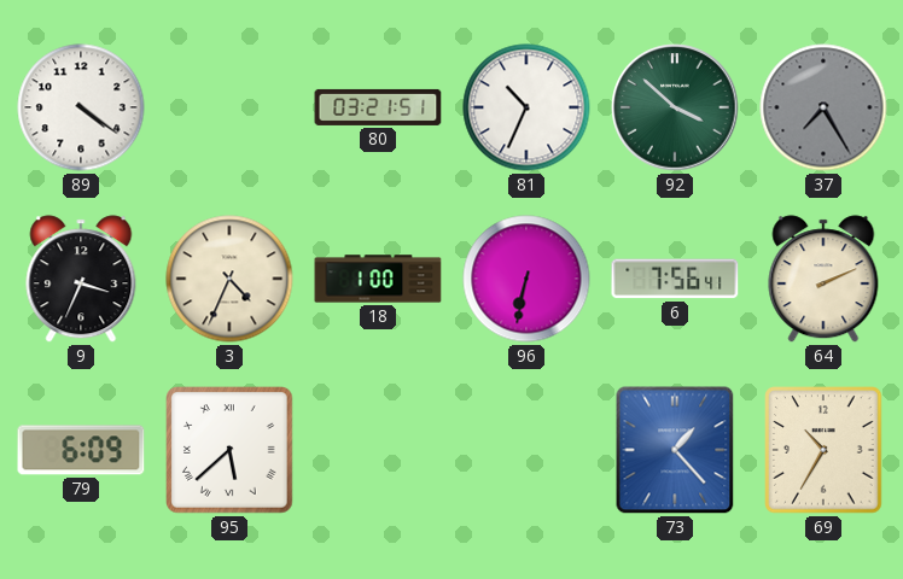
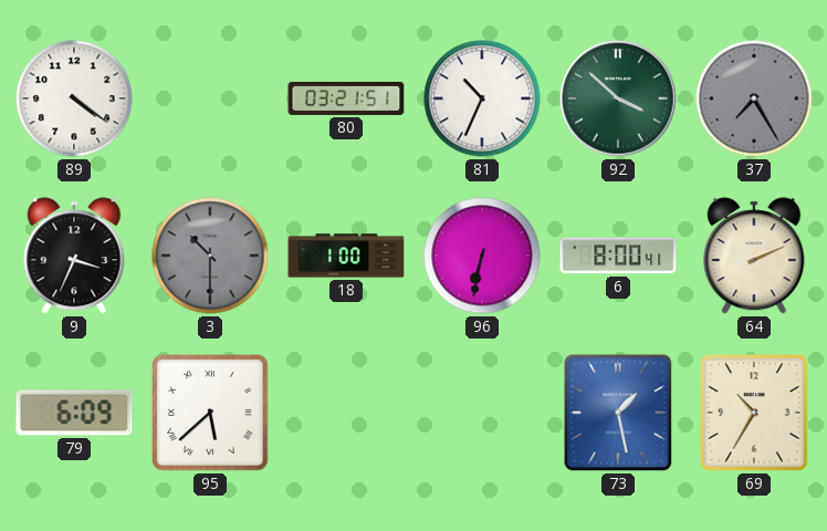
3: 4:34 -> 10:30 (210, 256)
3 dial: cream -> grey (210, 256)
6: 7:56 -> 8:00 (618, 256)
73: 1:23 -> 1:28 (618, 413)
